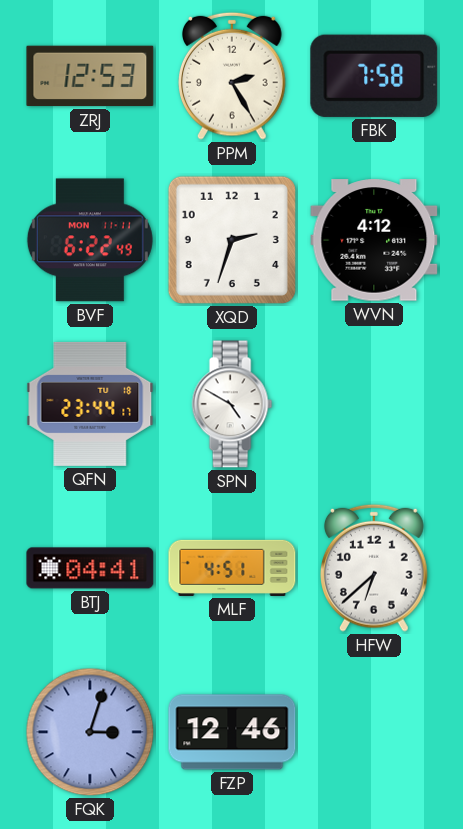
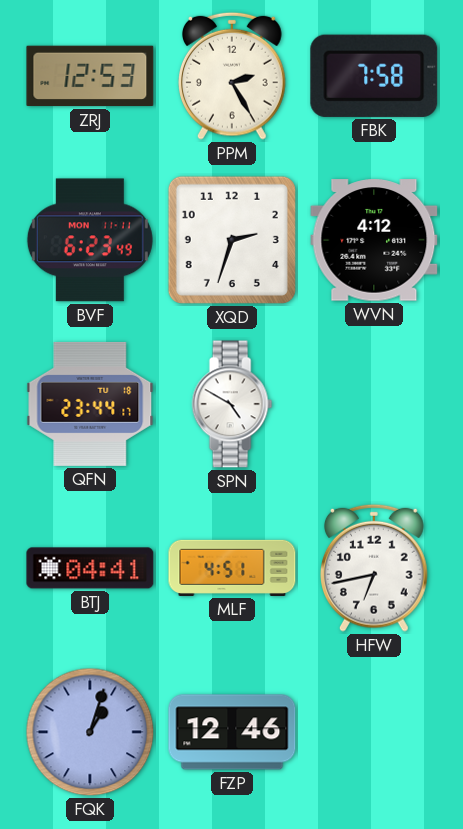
BVF: 6:22 -> 6:23 (90, 240)
HFW: 6:38 -> 6:43 (375, 568)
FQK: 3:03 -> 1:03 (90, 732)
